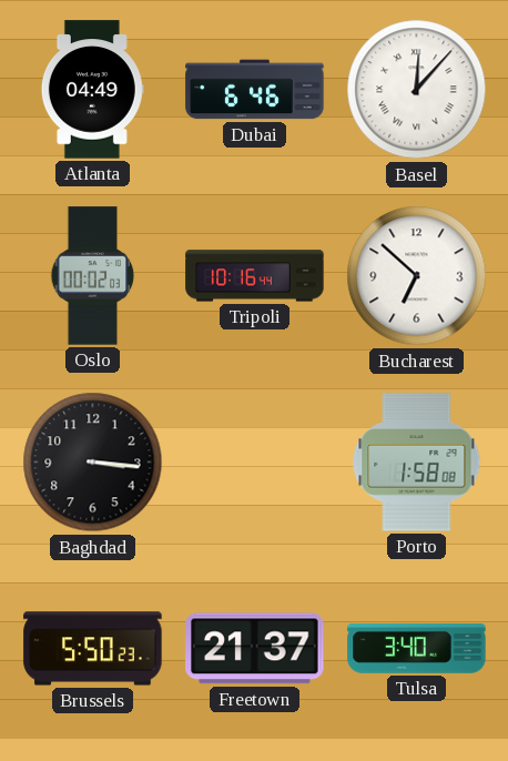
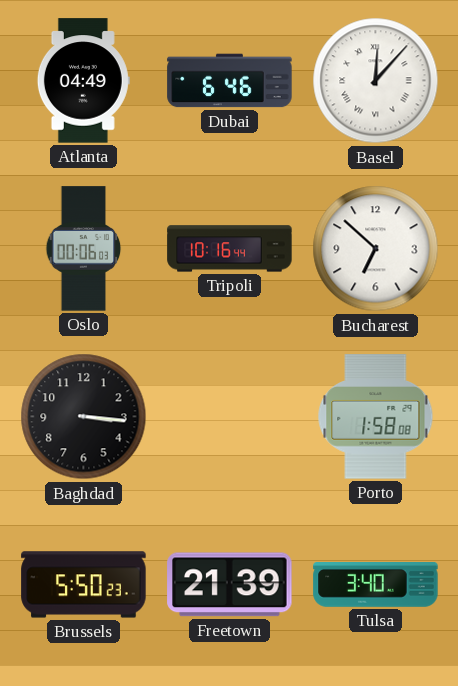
Oslo: 00:02 -> 00:06 (84, 249)
Freetown: 21:37 -> 21:39 (230, 585)
